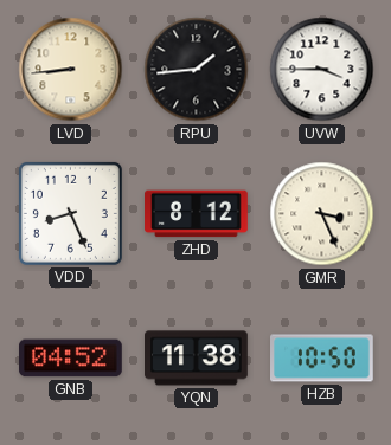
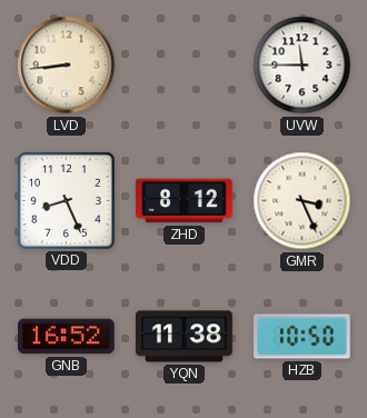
RPU: 1:44 -> none (197, 70)
UVW: 3:45 -> 11:45 (302, 66)
GNB: 04:52 -> 16:52 (67, 337)
